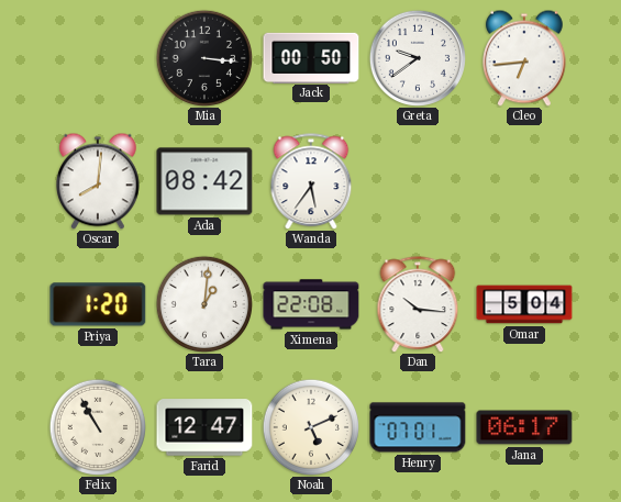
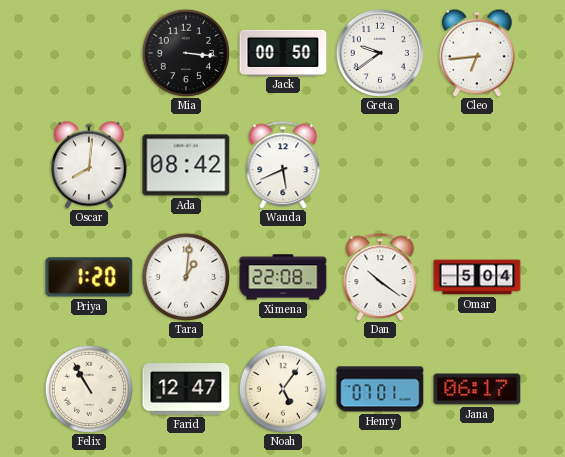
Wanda: 5:36 -> 5:41 (283, 165)
Dan: 10:16 -> 10:21 (380, 277)
Noah: 5:11 -> 5:06 (282, 388)
